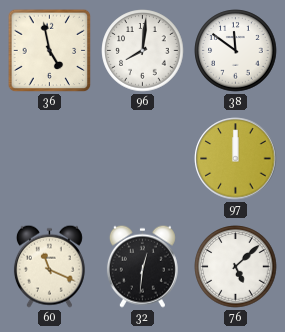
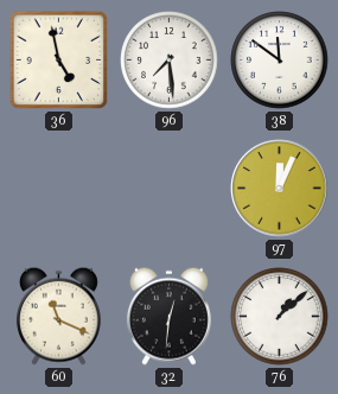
96: 8:01 -> 7:29 (170, 61)
97: 12:00 -> 12:04 (280, 189)
76: 5:08 -> 1:08 (280, 317)
